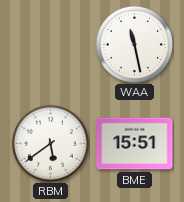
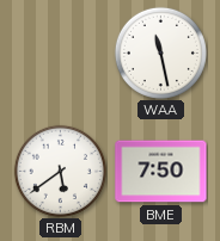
BME: 15:51 -> 7:50 (161, 172)
